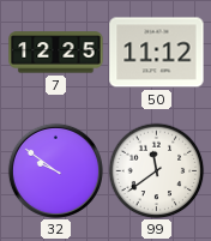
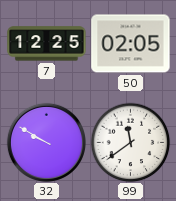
50: 11:12 -> 02:05 (131, 44)
32: 9:51 -> 9:50 (46, 142)
